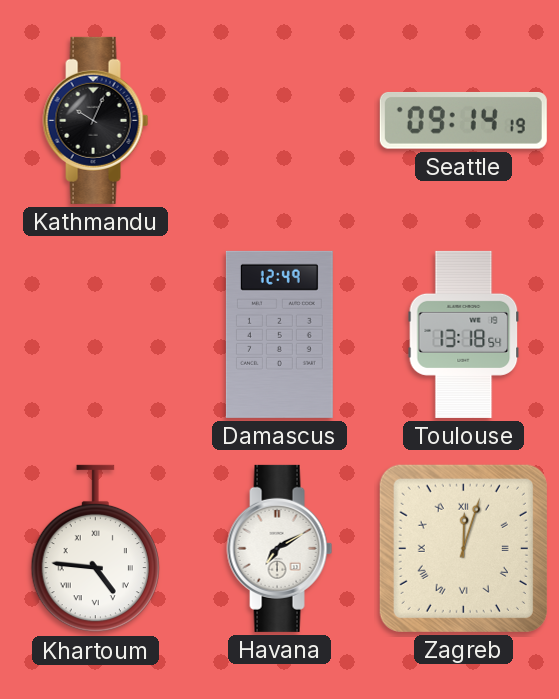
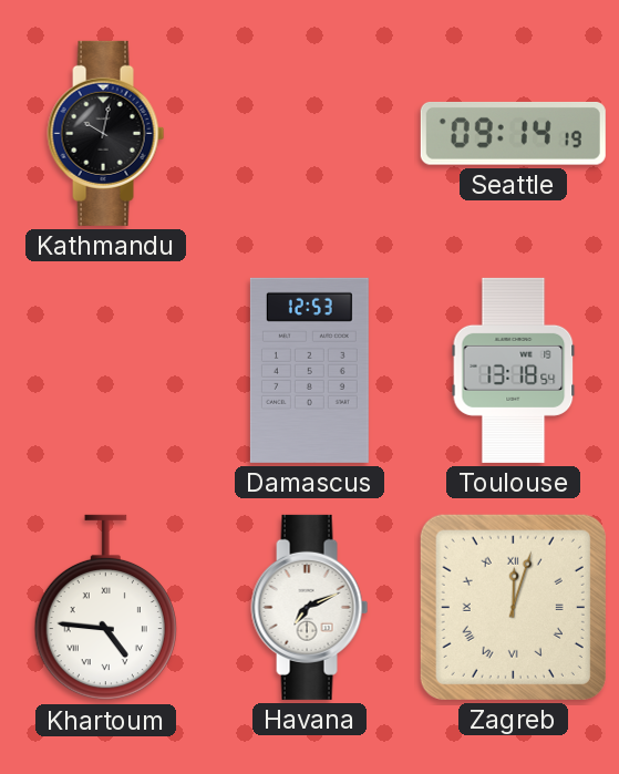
Kathmandu: 10:04 -> 10:02 (106, 133)
Damascus: 12:49 -> 12:53 (309, 370)
Havana: 7:10 -> 7:11 (310, 607)
